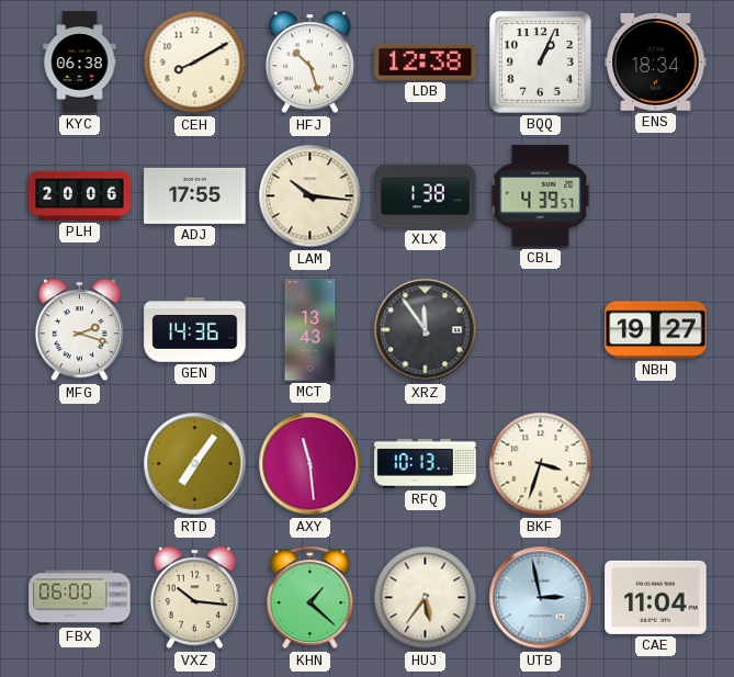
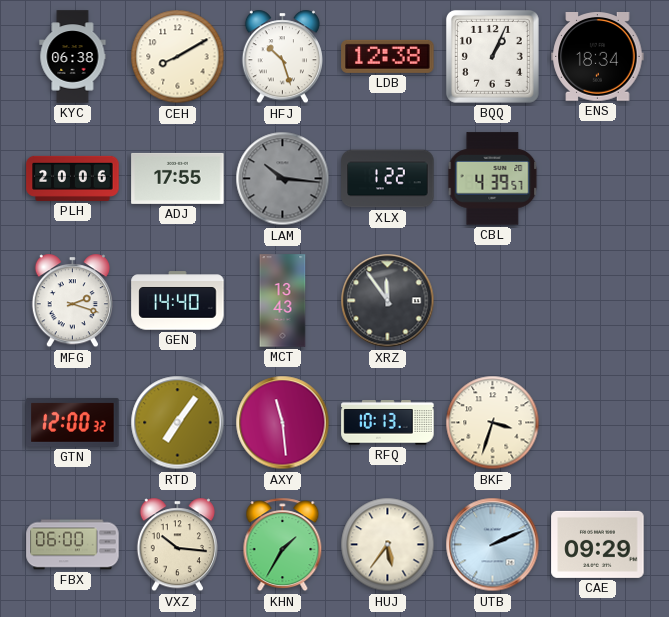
LAM dial: cream -> grey (283, 179)
XLX: 1:38 -> 1:22 (388, 179)
GEN: 14:36 -> 14:40 (178, 301)
NBH: 19:27 -> none (656, 330)
GTN: none -> 12:00 (73, 422)
KHN: 1:22 -> 1:35 (283, 545)
UTB: 2:58 -> 2:11 (493, 545)
CAE: 11:04 -> 09:29 (598, 544)
